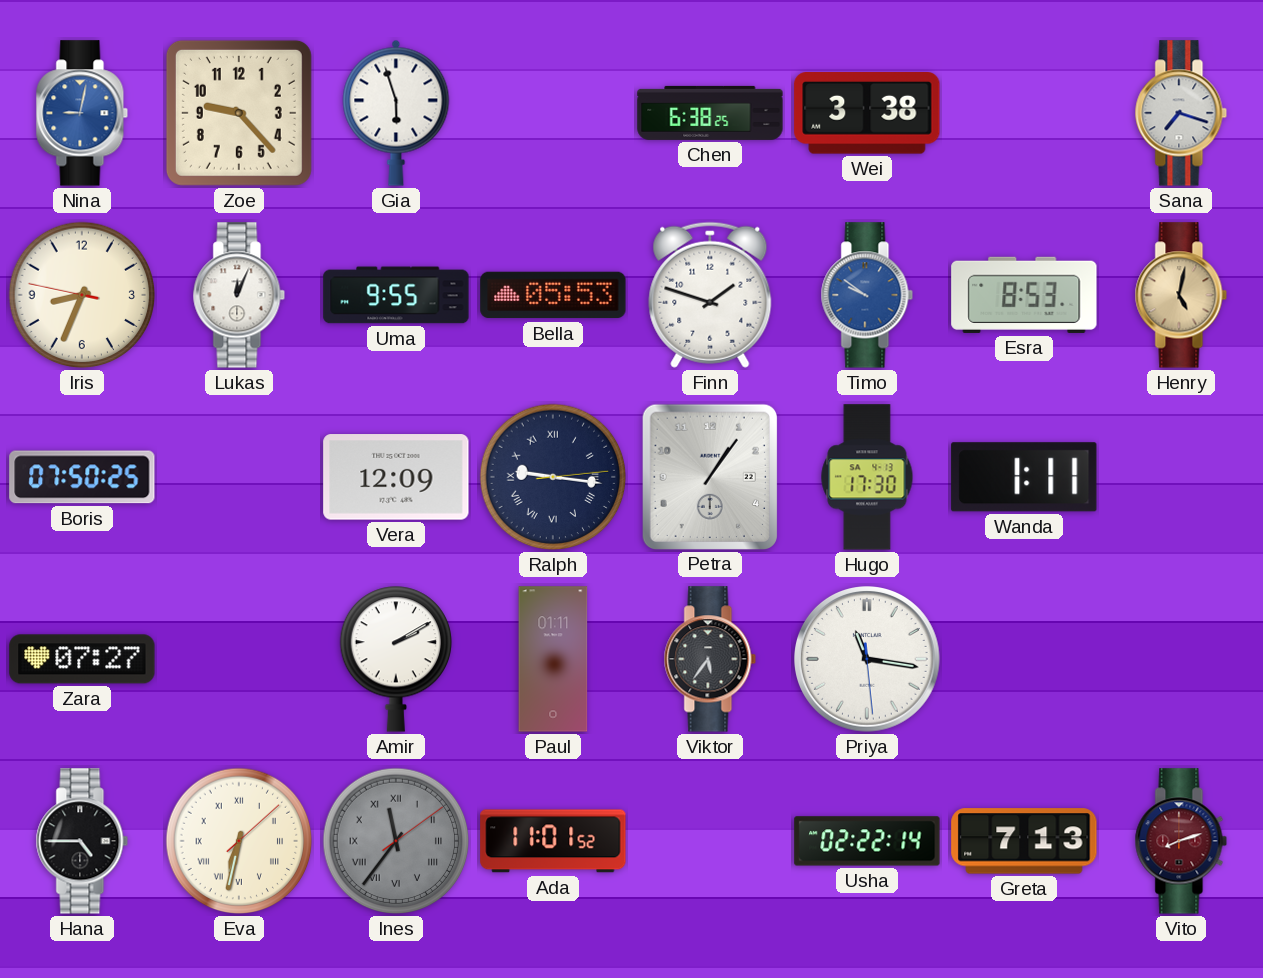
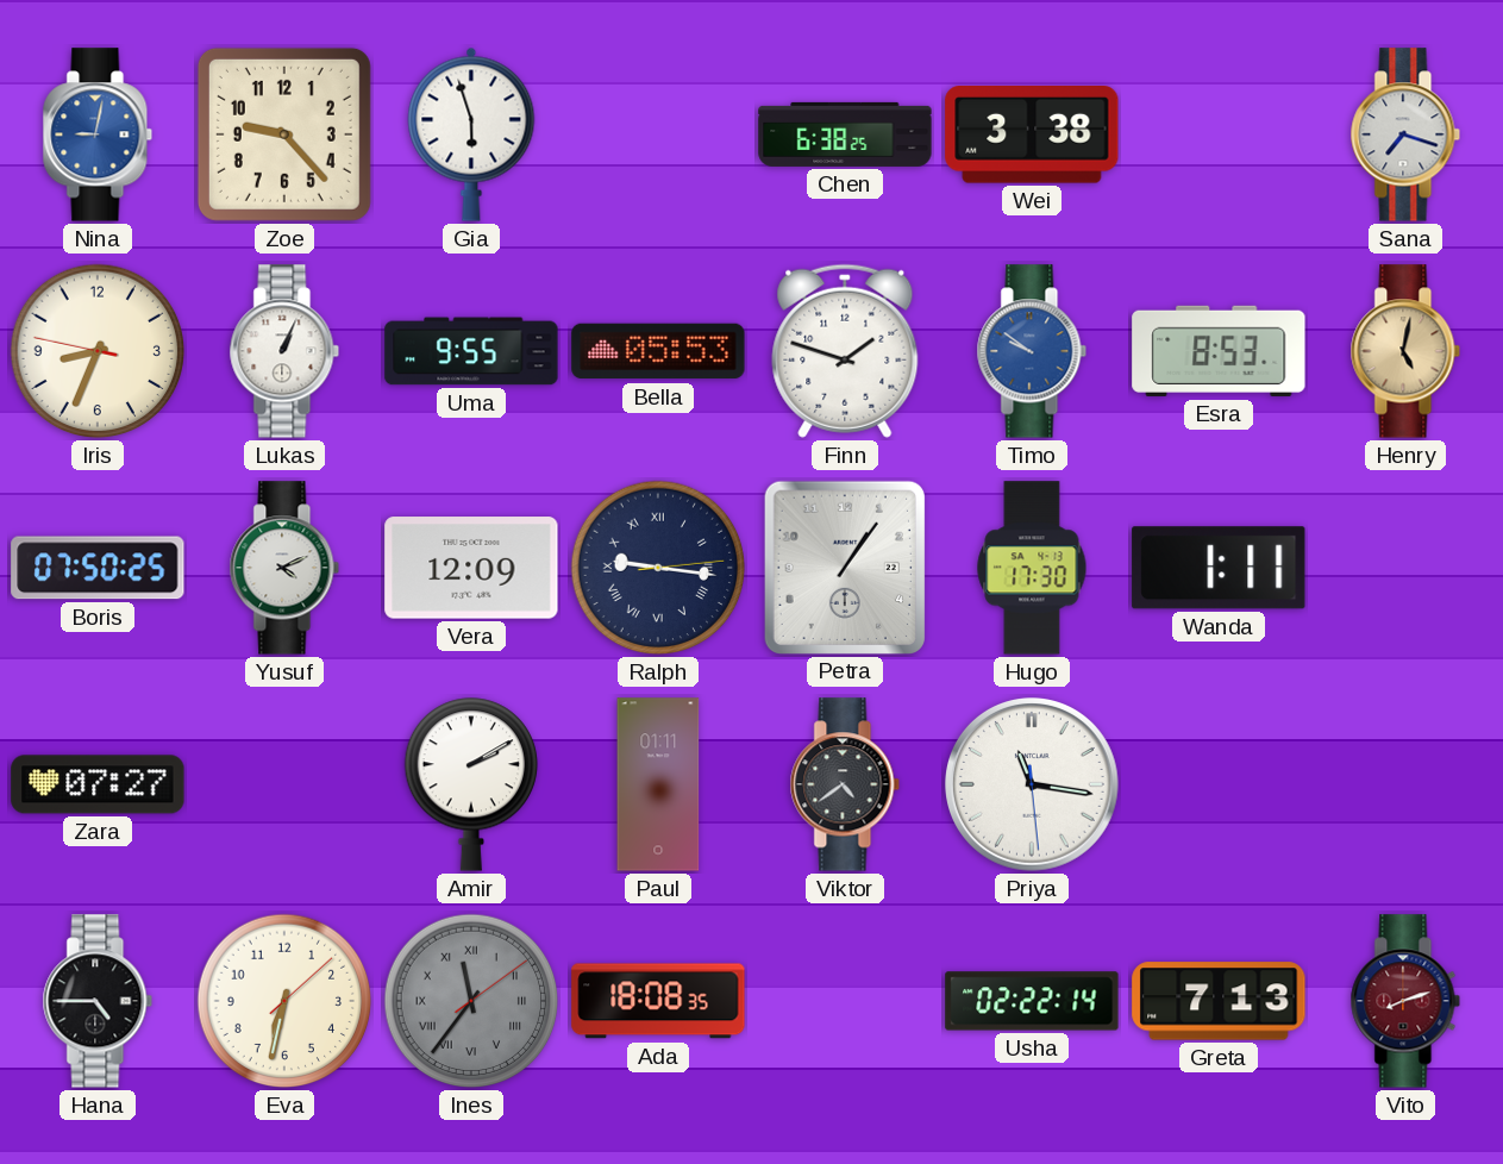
Lukas: 12:04 -> 1:04 (284, 351)
Yusuf: none -> 4:11 (284, 568)
Viktor: 5:36 -> 4:39 (845, 784)
Eva numerals: Roman -> Arabic (284, 1001)
Ada: 11:01 -> 18:08 (658, 1001)
